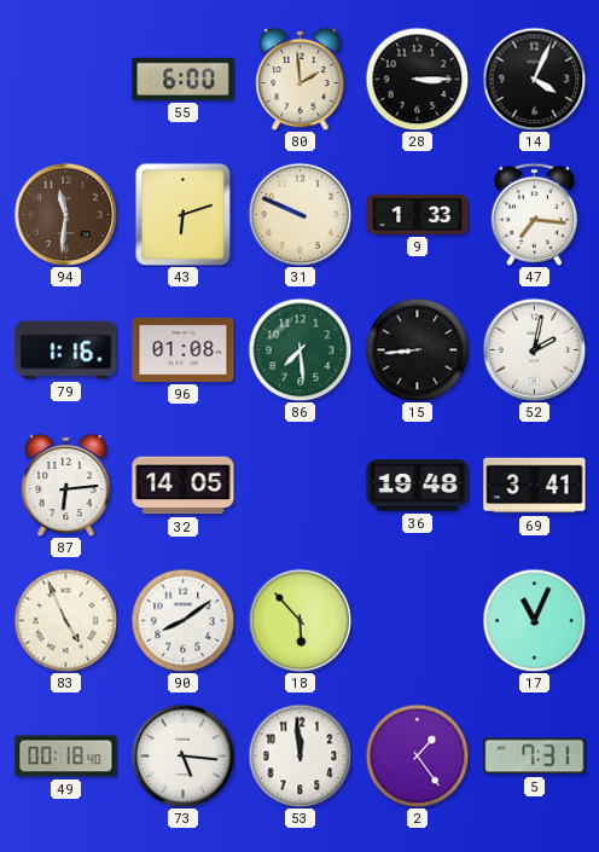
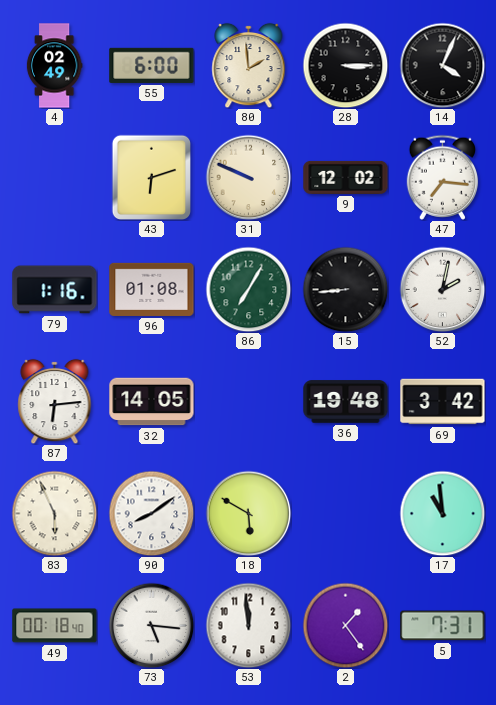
4: none -> 02:49 (54, 66)
94: 11:31 -> none (65, 214)
9: 1:33 -> 12:02 (346, 177)
86: 7:29 -> 7:05 (248, 289)
69: 3:41 -> 3:42 (443, 402)
83: 4:56 -> 5:56 (54, 513)
18: 5:53 -> 5:50 (248, 513)
17: 11:04 -> 10:59 (442, 513)
